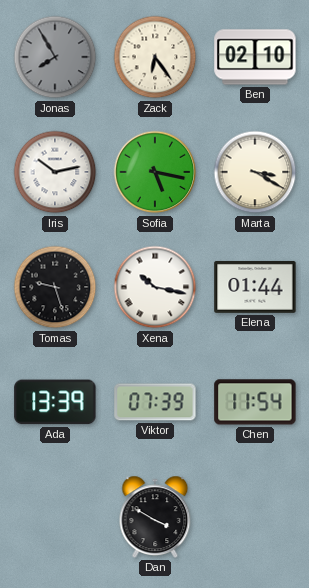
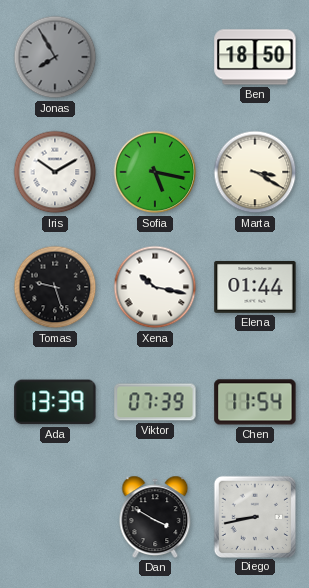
Zack: 6:24 -> none (155, 57)
Ben: 02:10 -> 18:50 (255, 57)
Iris: 10:13 -> 10:10 (55, 172)
Diego: none -> 8:43 (254, 516)
